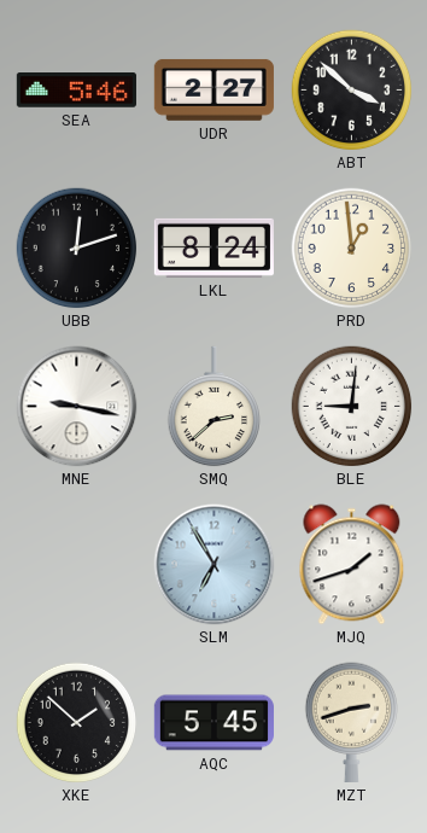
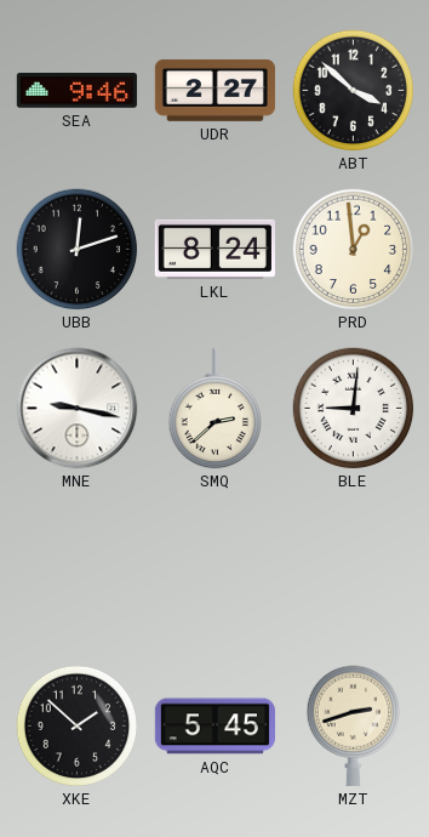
SEA: 5:46 -> 9:46 (76, 91)
SLM: 6:55 -> none (215, 565)
MJQ: 1:42 -> none (352, 565)
